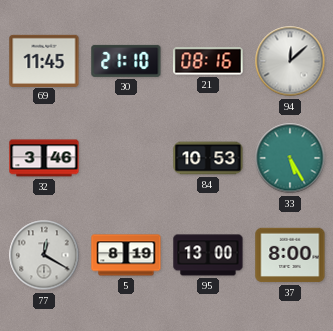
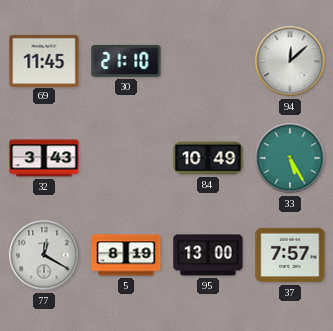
21: 08:16 -> none (208, 61)
32: 3:46 -> 3:43 (44, 158)
84: 10:53 -> 10:49 (208, 158)
37: 8:00 -> 7:57 (290, 255)
